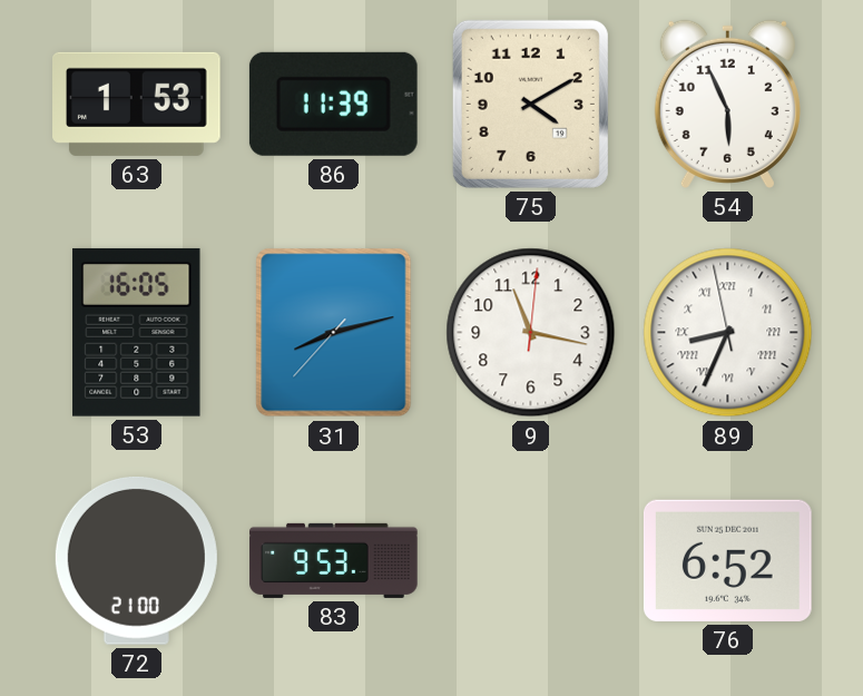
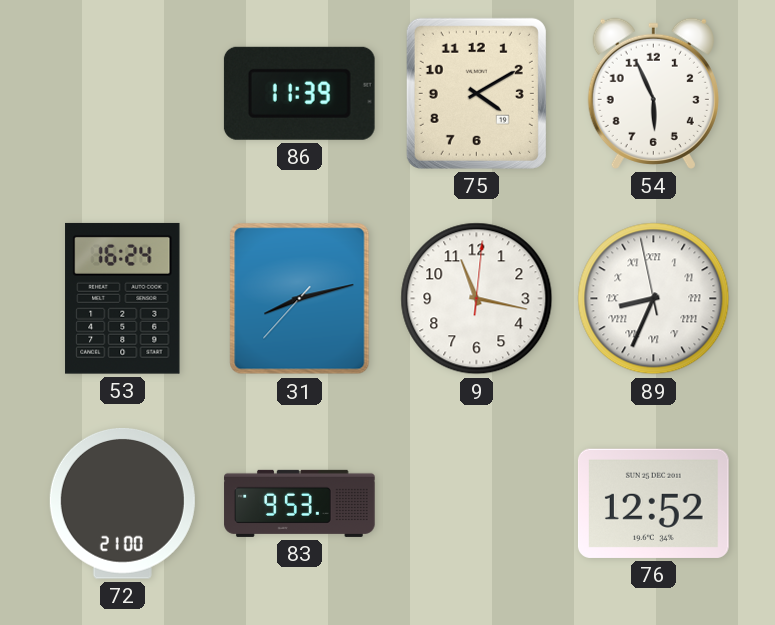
63: 1:53 -> none (137, 104)
53: 16:05 -> 16:24 (123, 298)
76: 6:52 -> 12:52 (653, 503)
